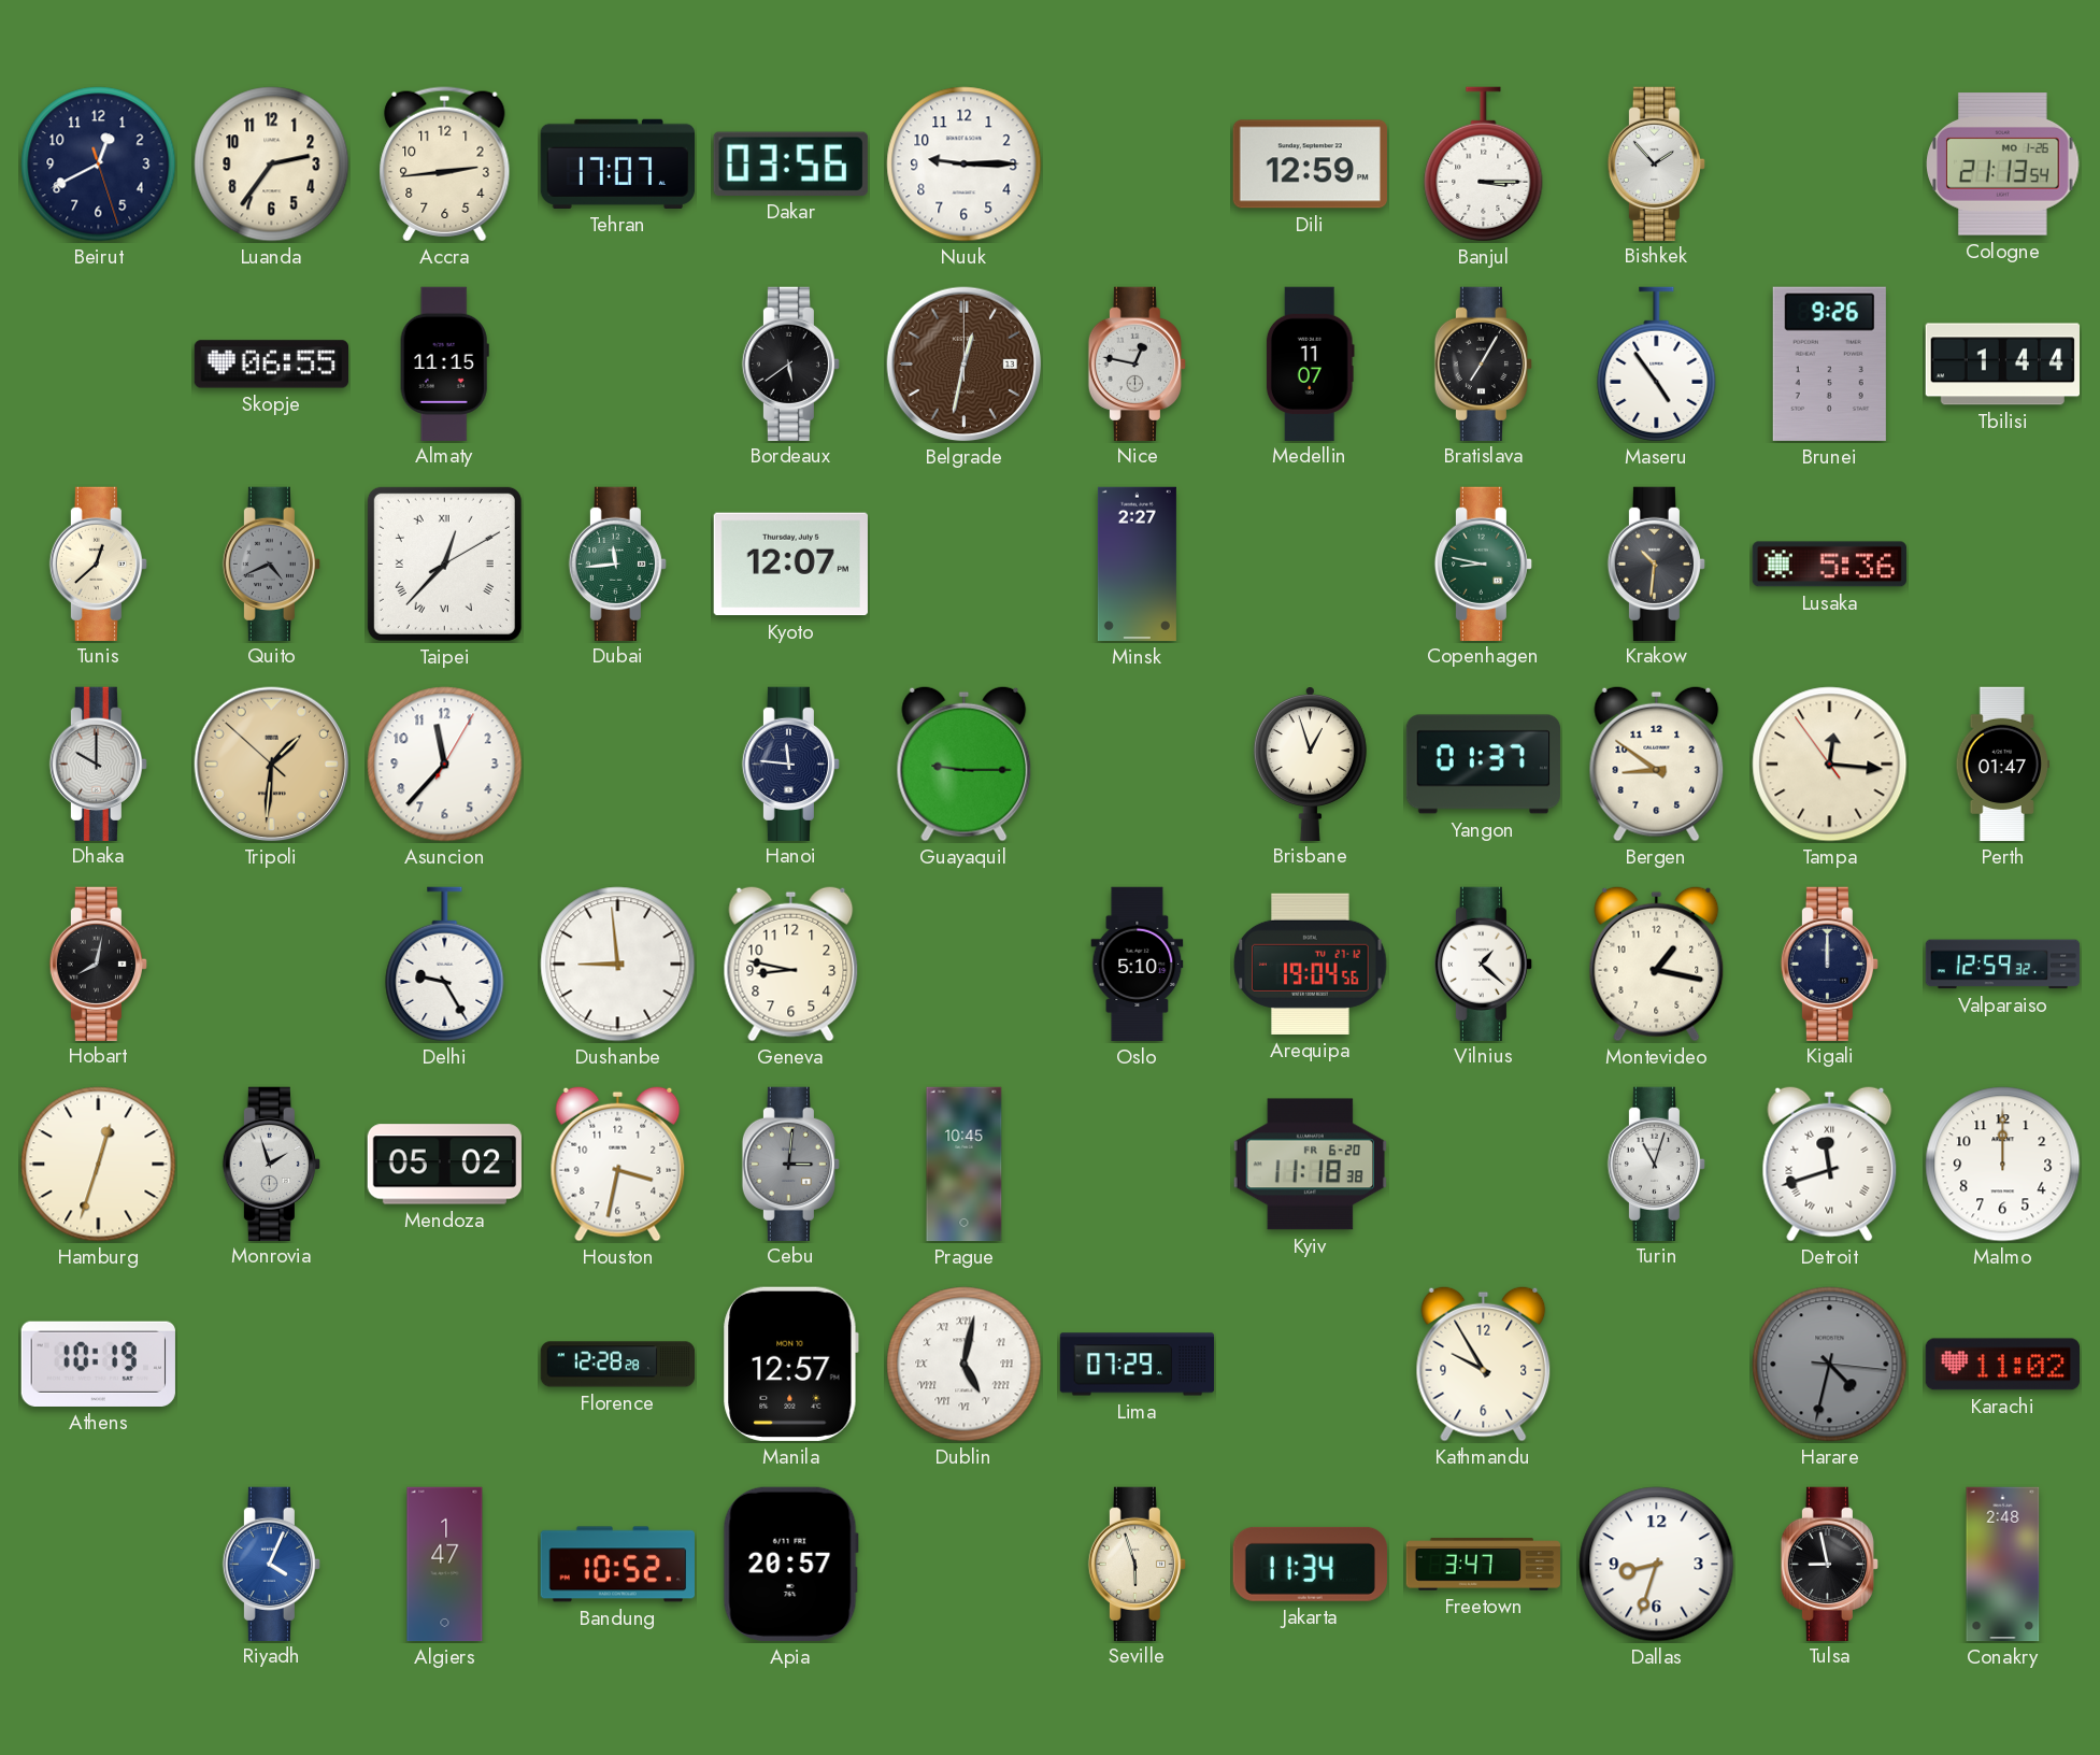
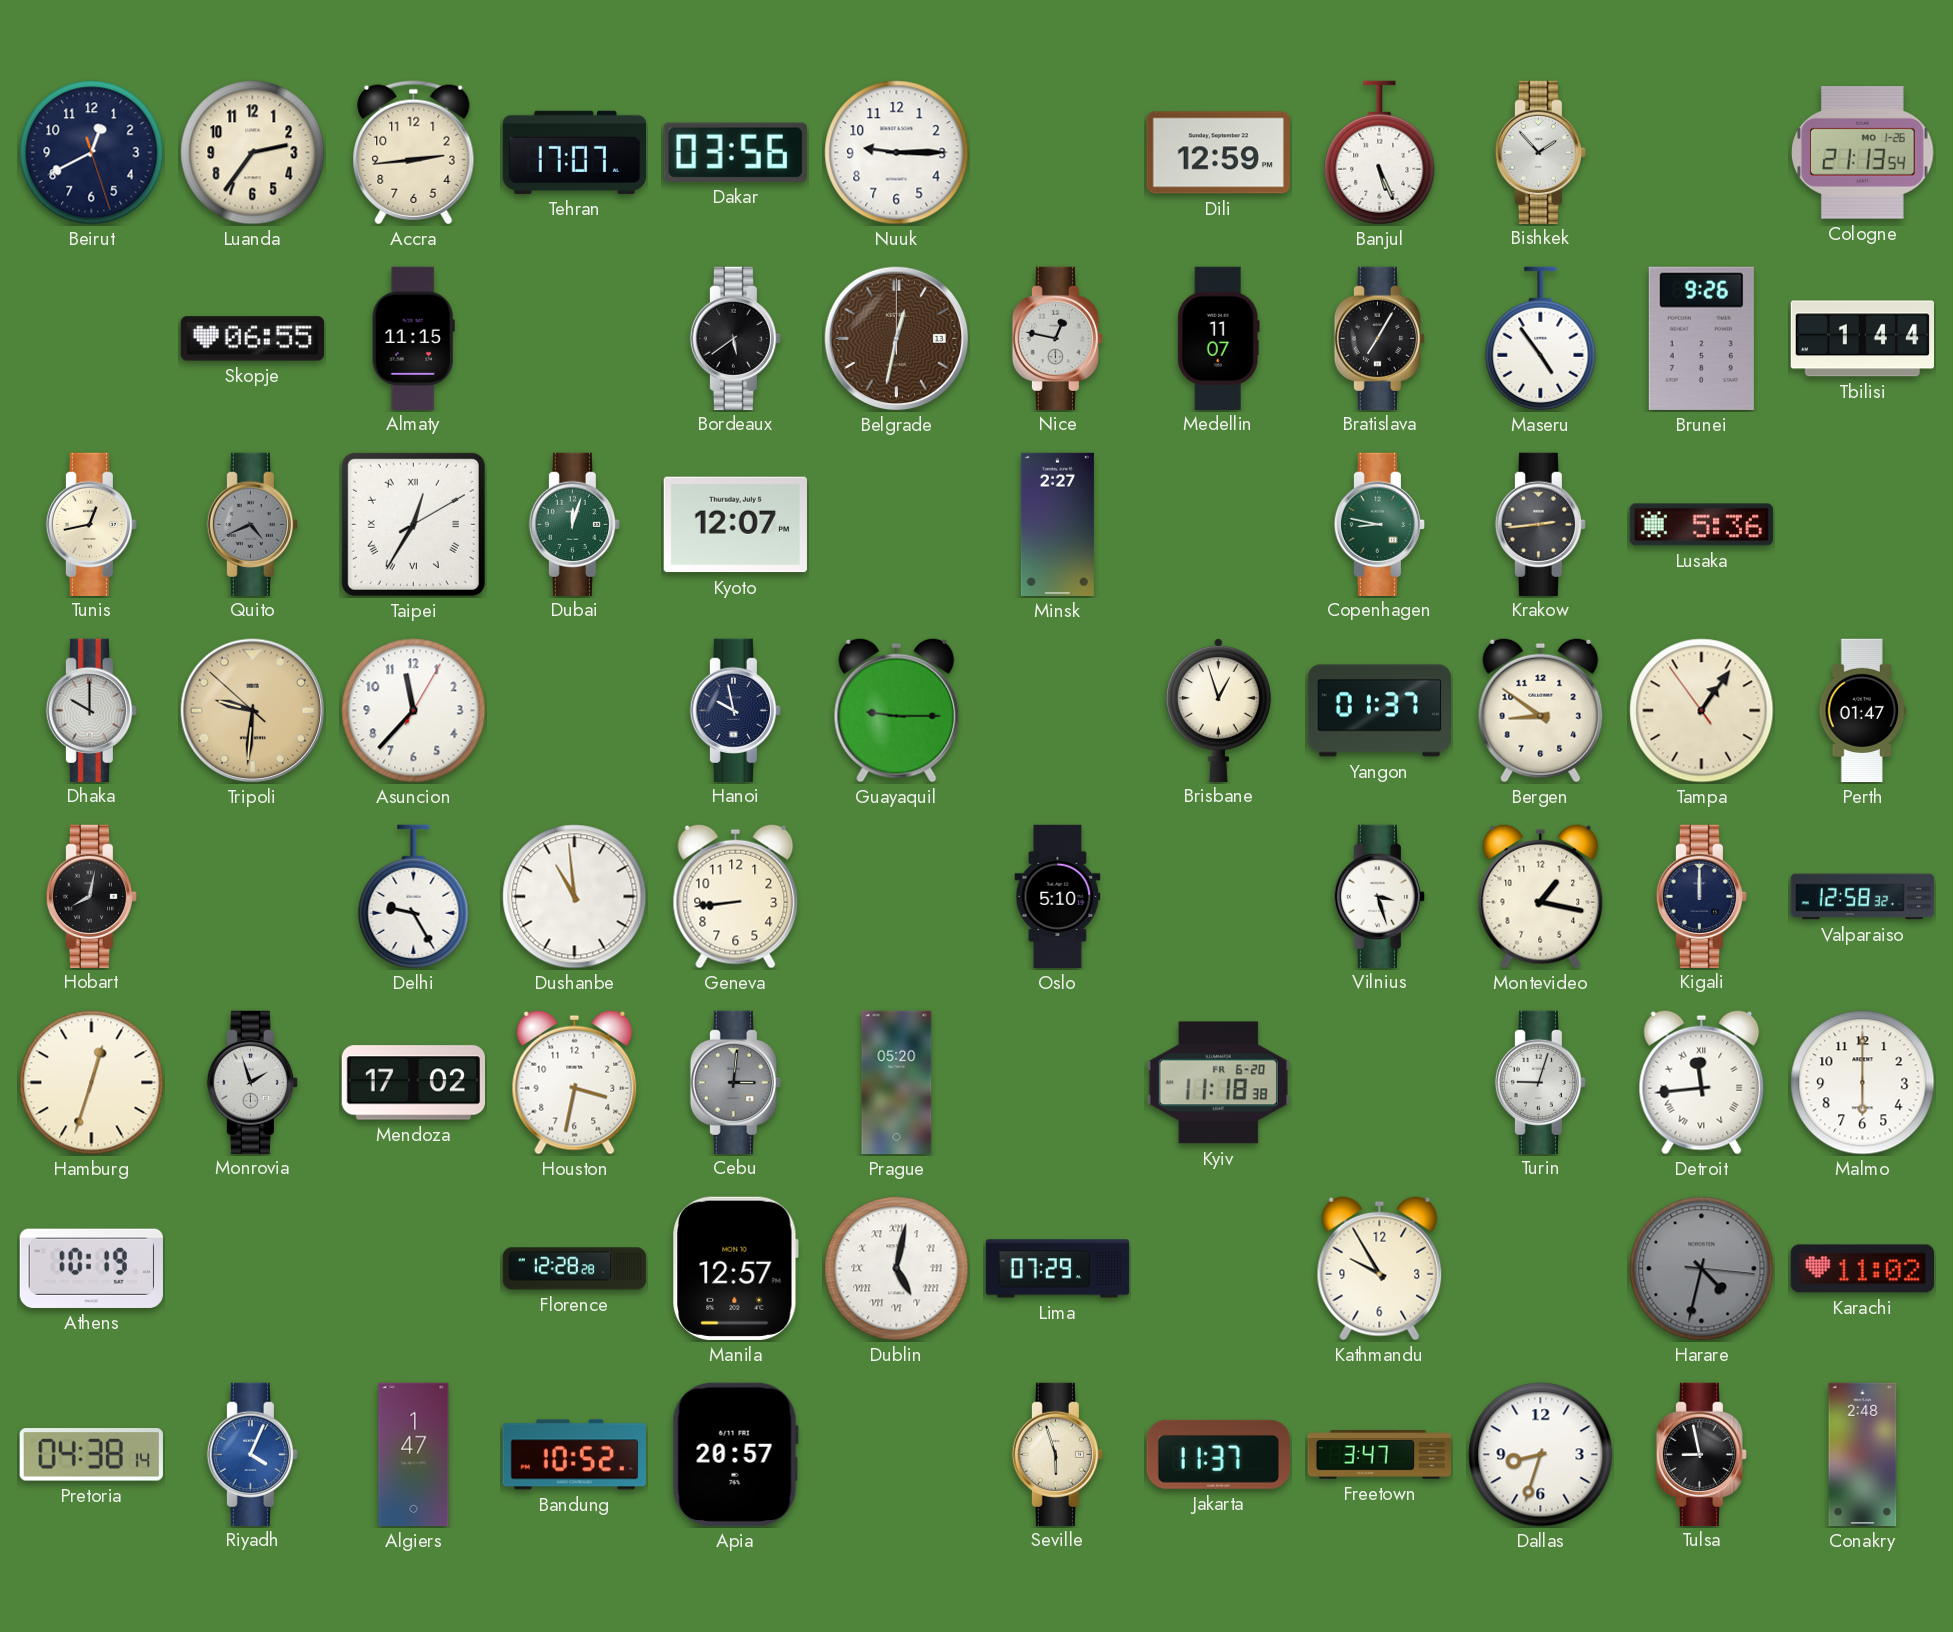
Banjul: 3:15 -> 5:26 (1380, 153)
Tunis: 12:38 -> 12:43 (91, 524)
Taipei: 12:37 -> 12:35 (413, 524)
Dubai: 11:44 -> 12:03 (574, 524)
Krakow: 10:31 -> 2:44 (1540, 524)
Tripoli: 1:30 -> 9:30 (253, 711)
Hanoi: 11:46 -> 9:58 (735, 710)
Tampa: 12:15 -> 1:05 (1702, 711)
Dushanbe: 8:59 -> 10:59 (575, 897)
Geneva: 8:47 -> 8:44 (736, 896)
Arequipa: 19:04 -> none (1311, 964)
Vilnius: 1:22 -> 3:27 (1379, 896)
Valparaiso: 12:59 -> 12:58 (1863, 897)
Mendoza: 05:02 -> 17:02 (413, 1083)
Prague: 10:45 -> 05:20 (897, 1083)
Turin: 11:03 -> 9:03 (1540, 1082)
Detroit: 11:42 -> 11:44 (1702, 1082)
Malmo: 12:00 -> 6:00 (1863, 1083)
Pretoria: none -> 04:38 (91, 1455)
Jakarta: 11:34 -> 11:37 (1218, 1454)
